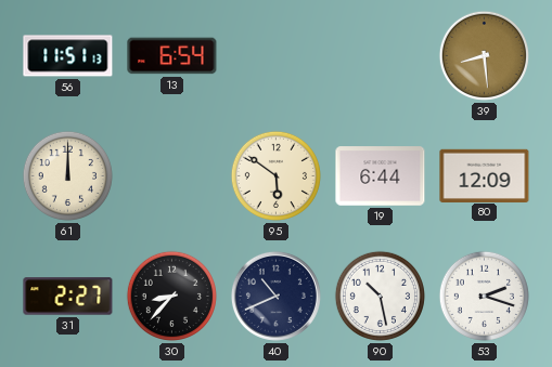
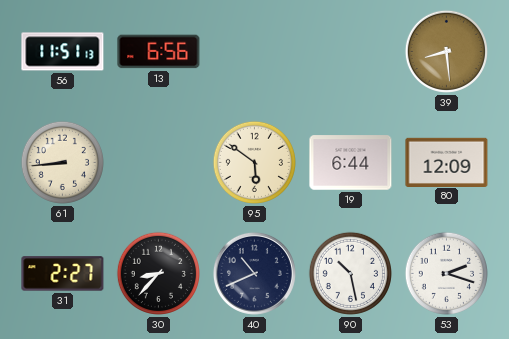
13: 6:54 -> 6:56 (159, 52)
61: 12:00 -> 8:44 (62, 162)
